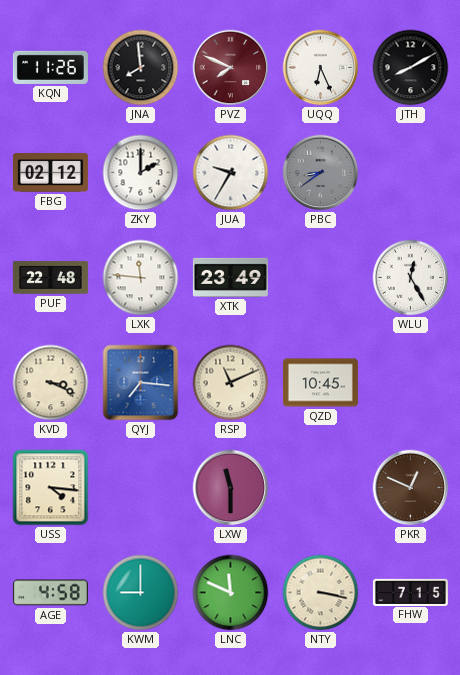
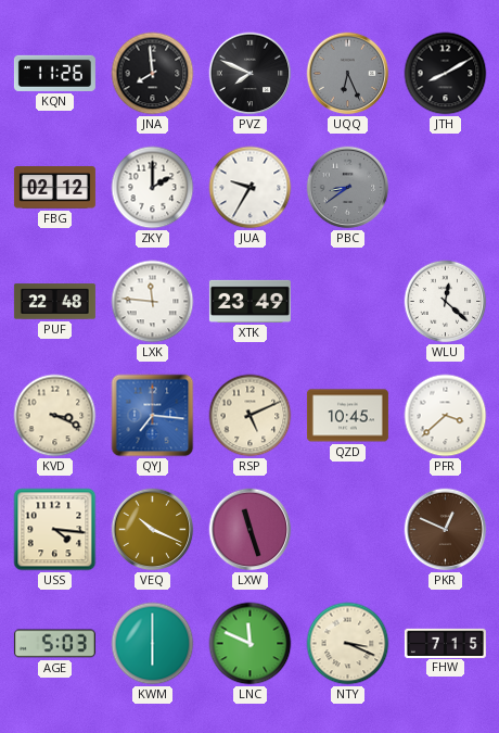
PVZ dial: burgundy -> black (251, 74)
UQQ dial: white -> grey (348, 74)
WLU: 12:25 -> 12:22 (446, 302)
RSP: 11:11 -> 5:11 (251, 416)
PFR: none -> 3:38 (446, 416)
VEQ: none -> 10:19 (153, 530)
LXW: 11:30 -> 11:27 (251, 530)
AGE: 4:58 -> 5:03 (54, 644)
KWM: 9:00 -> 6:00 (153, 644)
NTY: 3:17 -> 3:19 (348, 644)
